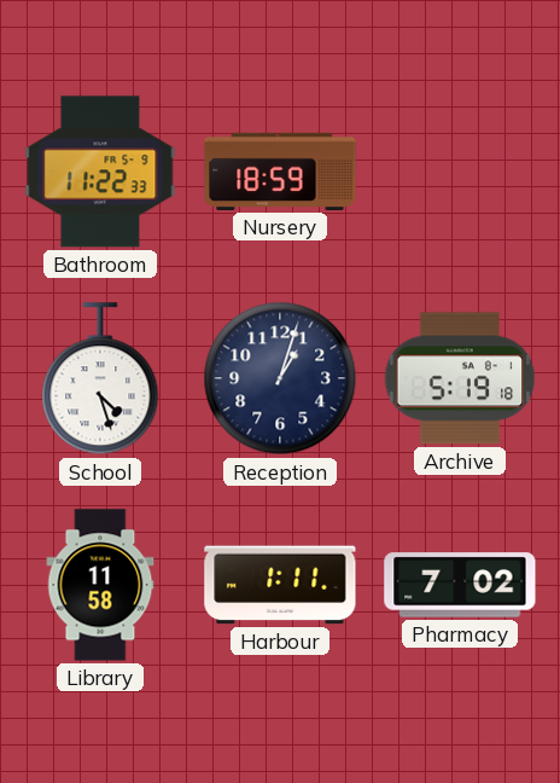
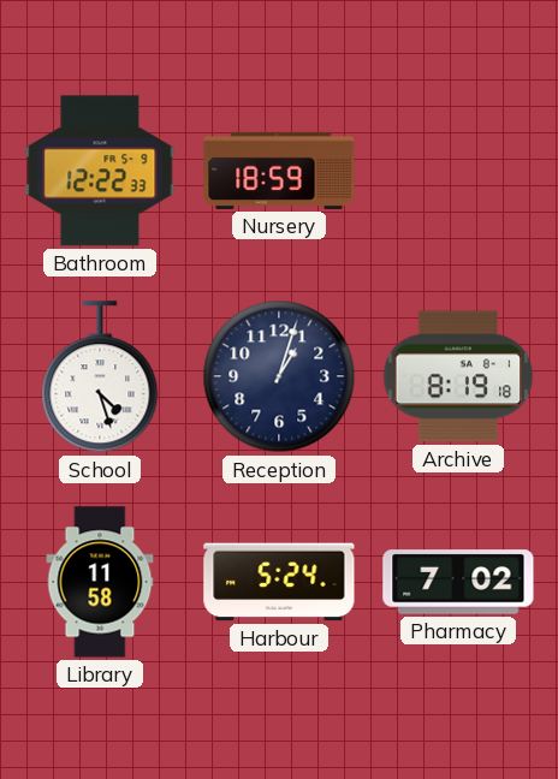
Bathroom: 11:22 -> 12:22 (100, 171)
Archive: 5:19 -> 8:19 (458, 376)
Harbour: 1:11 -> 5:24 (279, 582)
